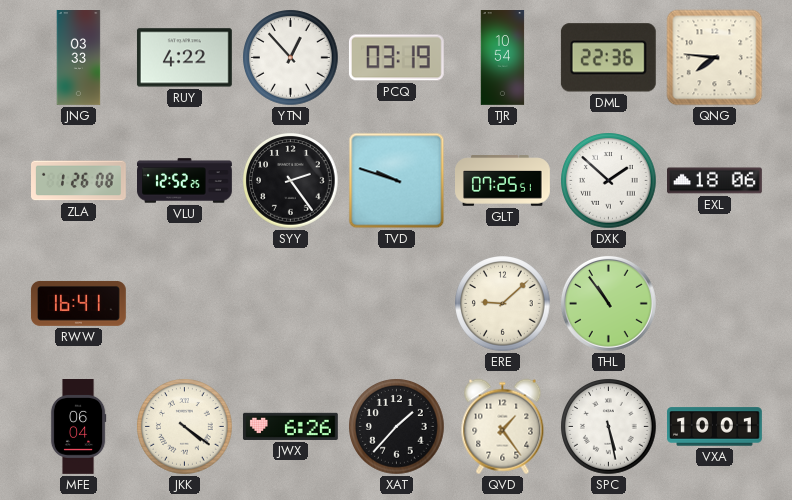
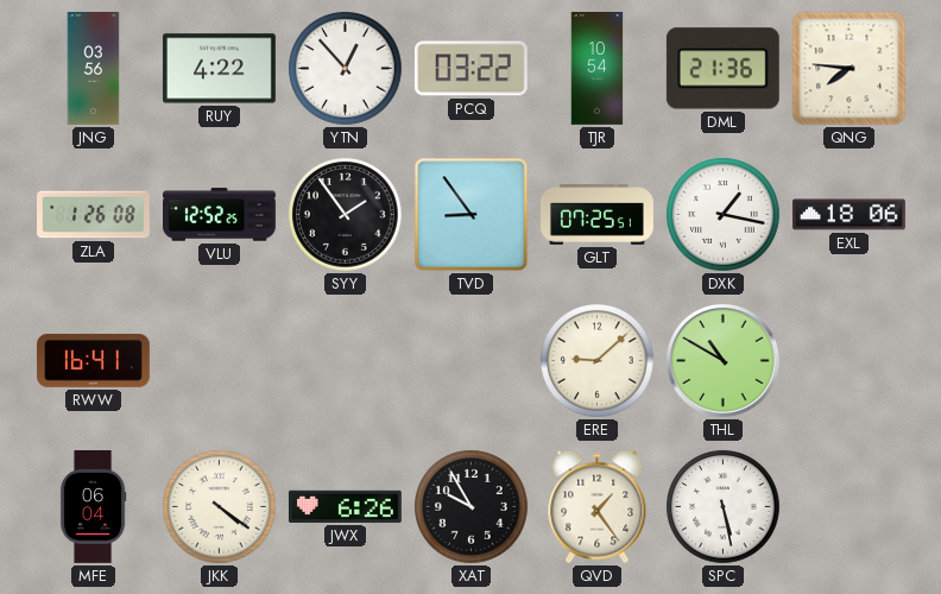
JNG: 03:33 -> 03:56 (94, 69)
PCQ: 03:19 -> 03:22 (470, 69)
DML: 22:36 -> 21:36 (722, 69)
SYY: 2:24 -> 1:54 (346, 215)
TVD: 9:48 -> 8:54 (472, 215)
DXK: 1:52 -> 1:17 (724, 215)
THL: 10:54 -> 10:50 (722, 360)
XAT: 1:37 -> 9:55 (472, 507)
VXA: 10:01 -> none (715, 427)
